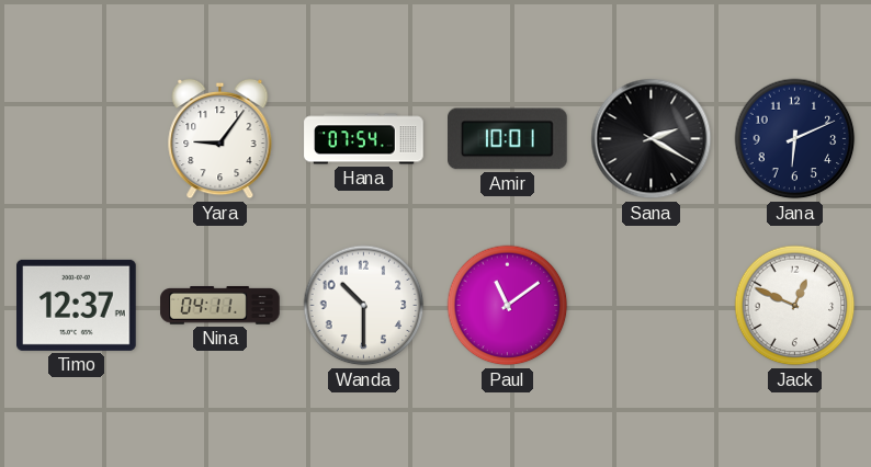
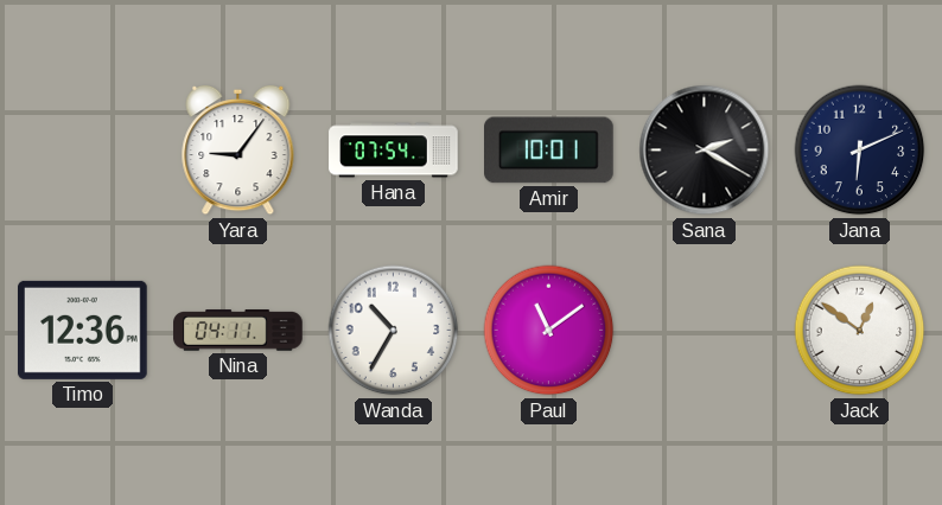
Timo: 12:37 -> 12:36 (83, 330)
Wanda: 10:30 -> 10:35 (394, 331)
Jack: 12:49 -> 12:51 (860, 331)
